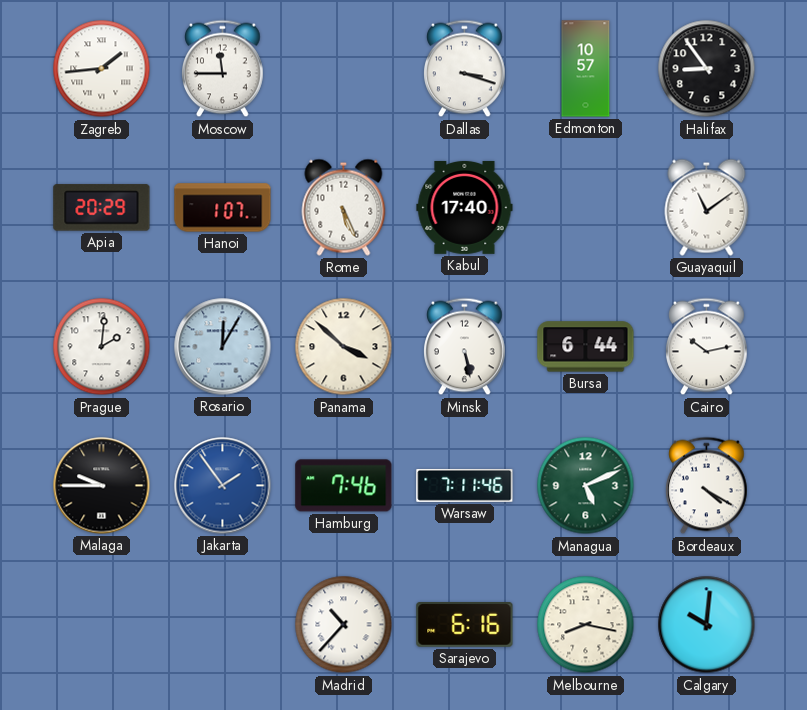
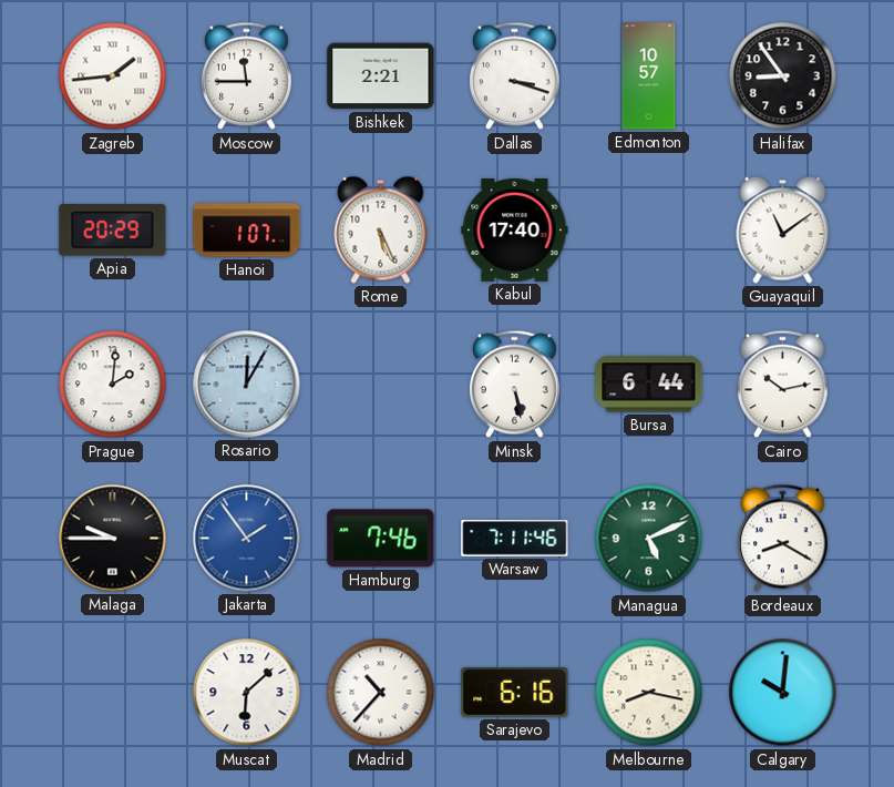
Bishkek: none -> 2:21 (381, 76)
Panama: 3:52 -> none (344, 347)
Bordeaux: 4:20 -> 8:20 (783, 539)
Muscat: none -> 6:08 (247, 693)
